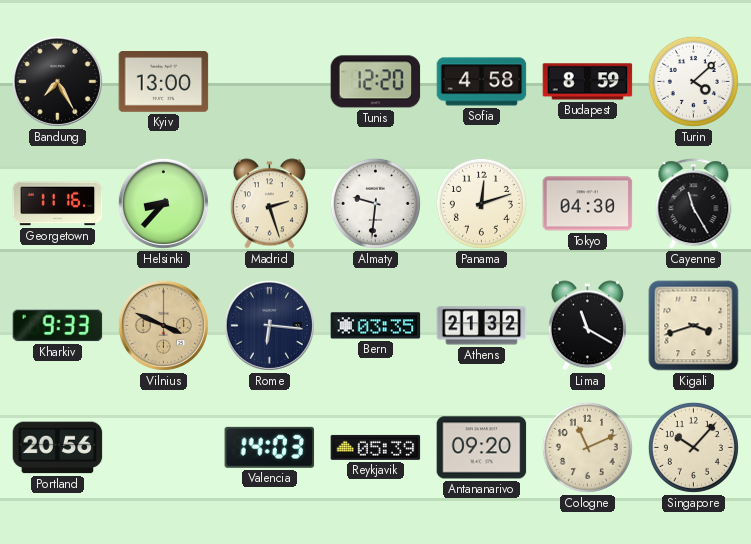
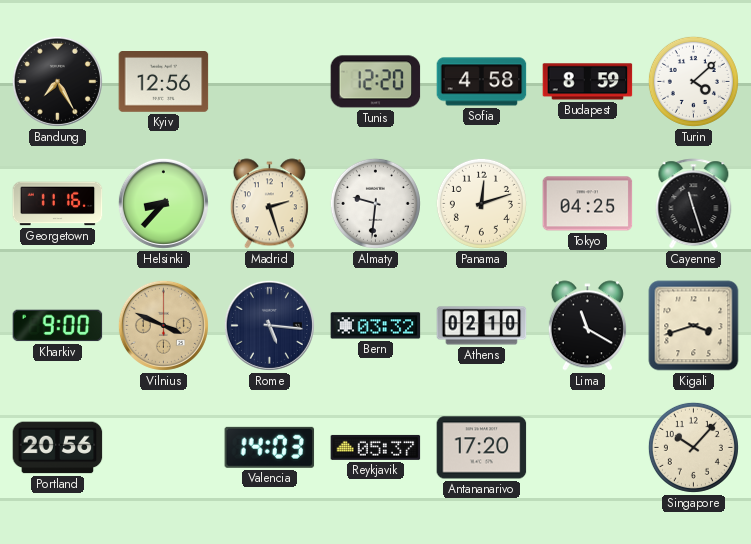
Kyiv: 13:00 -> 12:56 (164, 82)
Tokyo: 04:30 -> 04:25 (588, 204)
Cayenne: 11:25 -> 11:27 (694, 204)
Kharkiv: 9:33 -> 9:00 (58, 326)
Rome: 6:16 -> 5:16 (269, 325)
Bern: 03:35 -> 03:32 (376, 326)
Athens: 21:32 -> 02:10 (482, 326)
Reykjavik: 05:39 -> 05:37 (376, 447)
Antananarivo: 09:20 -> 17:20 (482, 448)
Cologne: 11:11 -> none (587, 447)
